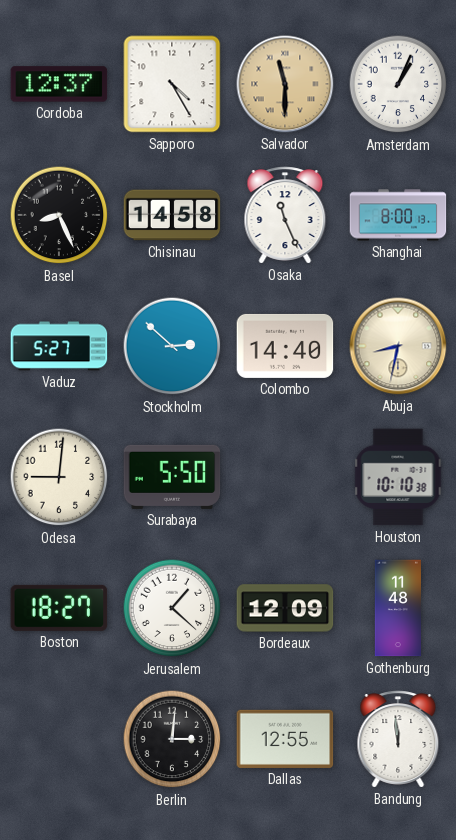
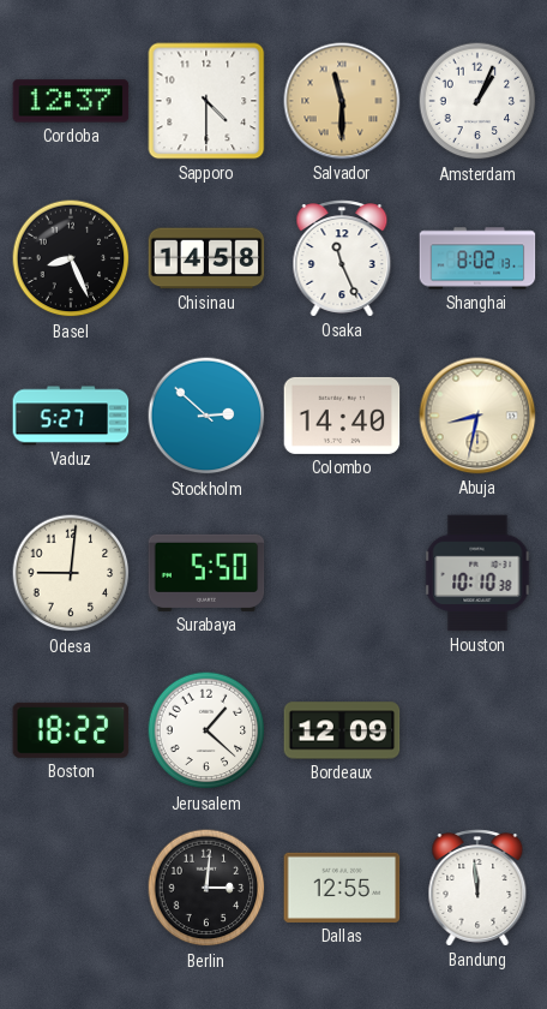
Sapporo: 4:25 -> 4:30 (206, 101)
Shanghai: 8:00 -> 8:02 (477, 258)
Boston: 18:27 -> 18:22 (71, 730)
Gothenburg: 11:48 -> none (397, 608)
